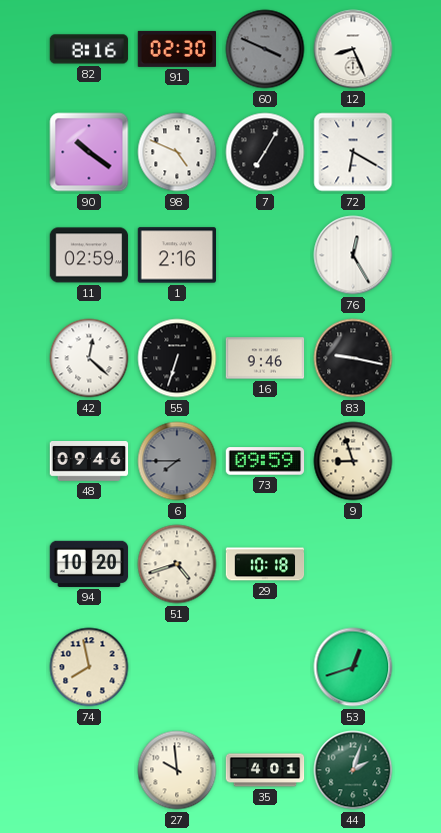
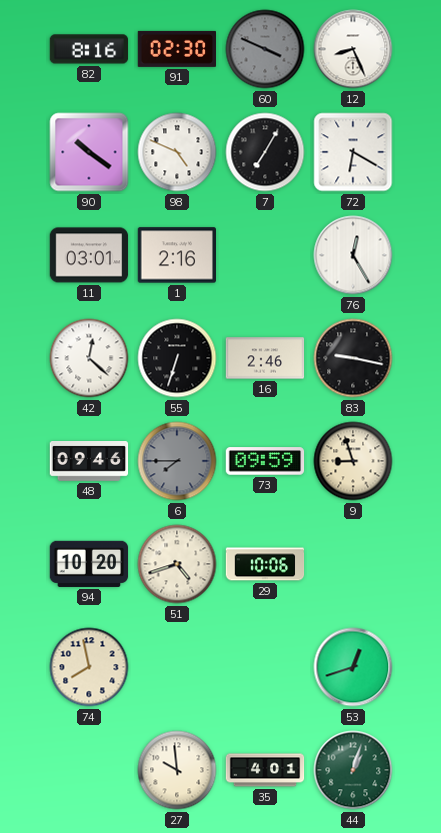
11: 02:59 -> 03:01 (89, 255)
16: 9:46 -> 2:46 (265, 358)
29: 10:18 -> 10:06 (265, 564)
44: 2:03 -> 1:03 (353, 770)
